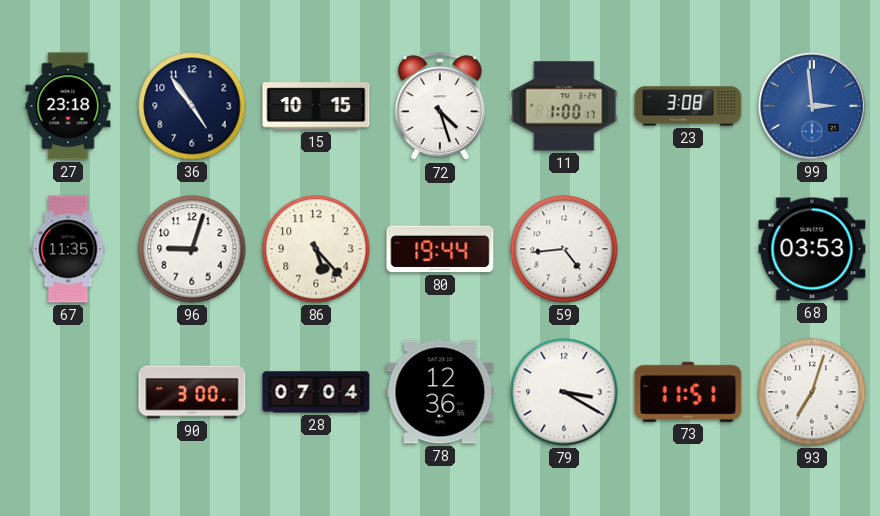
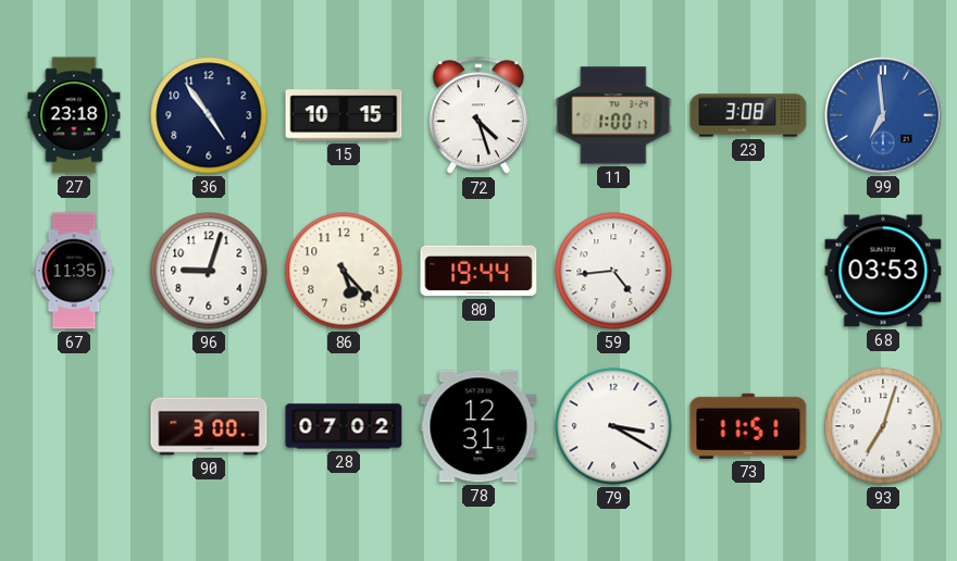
99: 2:59 -> 6:59 (883, 115)
28: 07:04 -> 07:02 (344, 426)
78: 12:36 -> 12:31 (478, 426)
